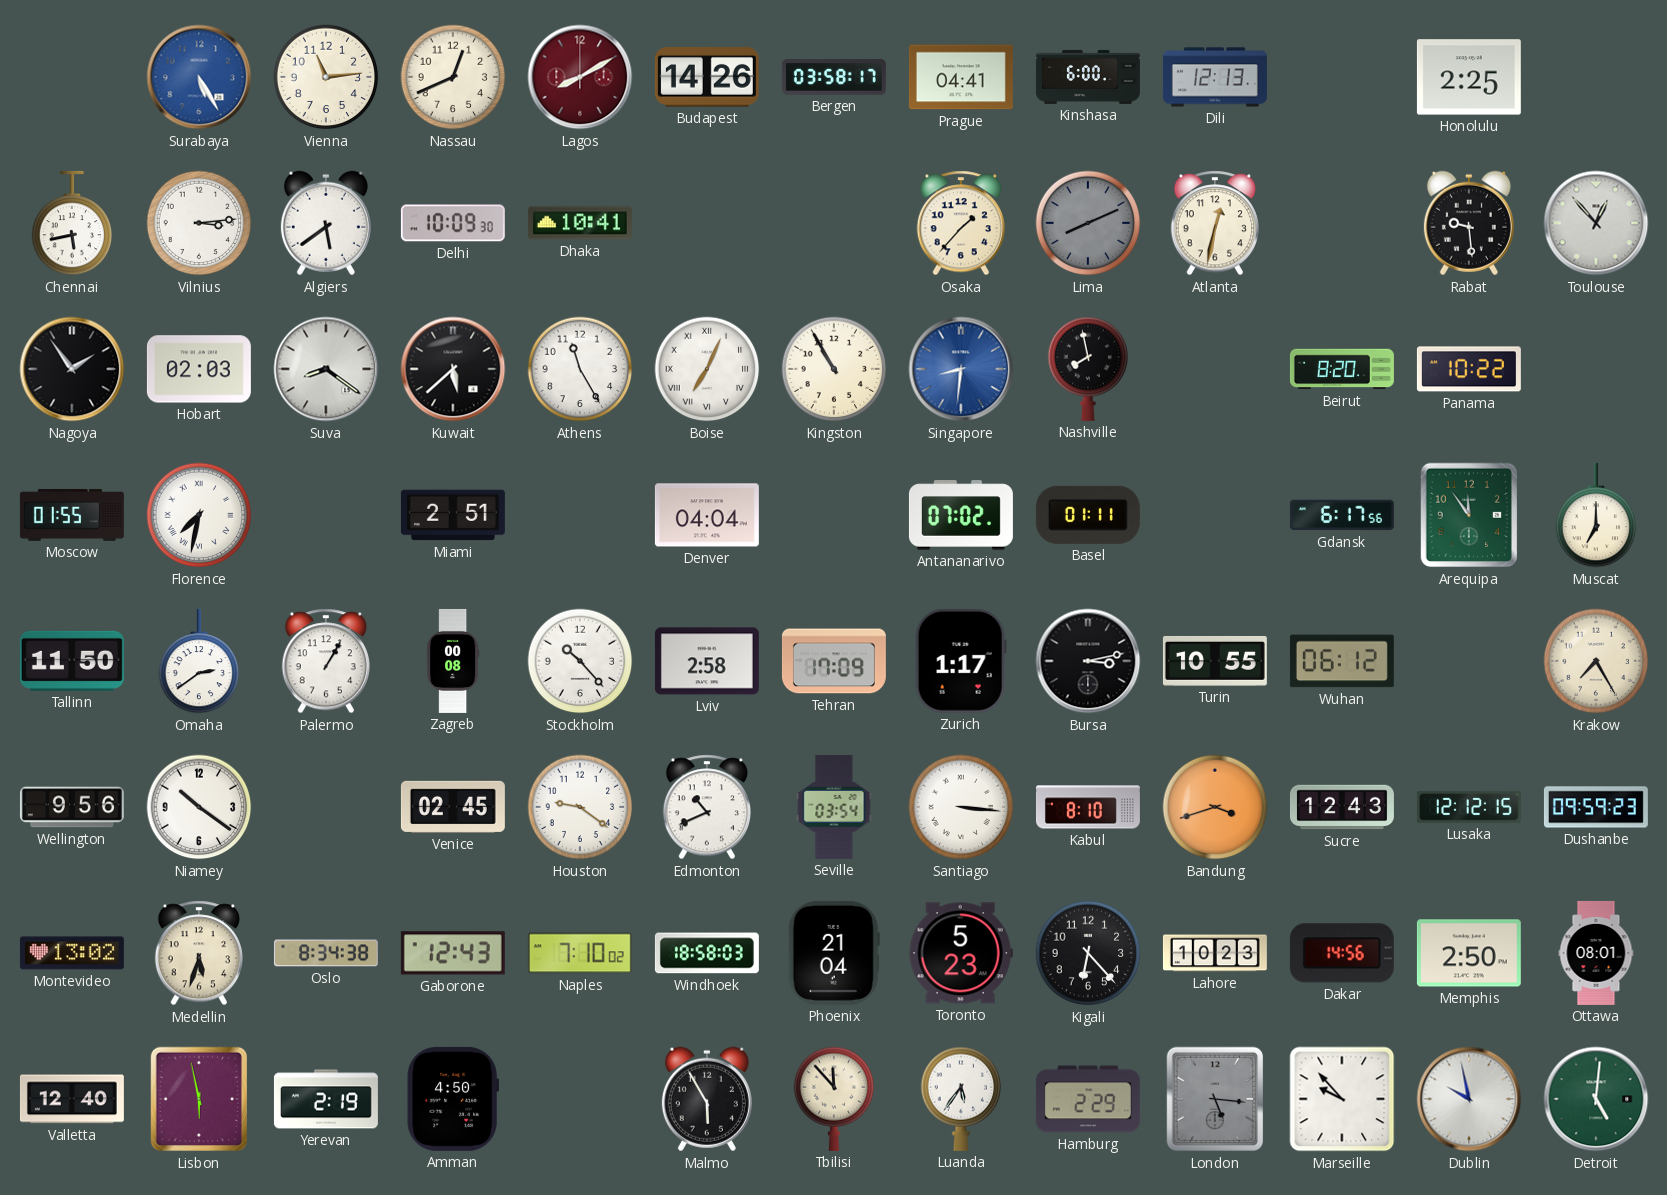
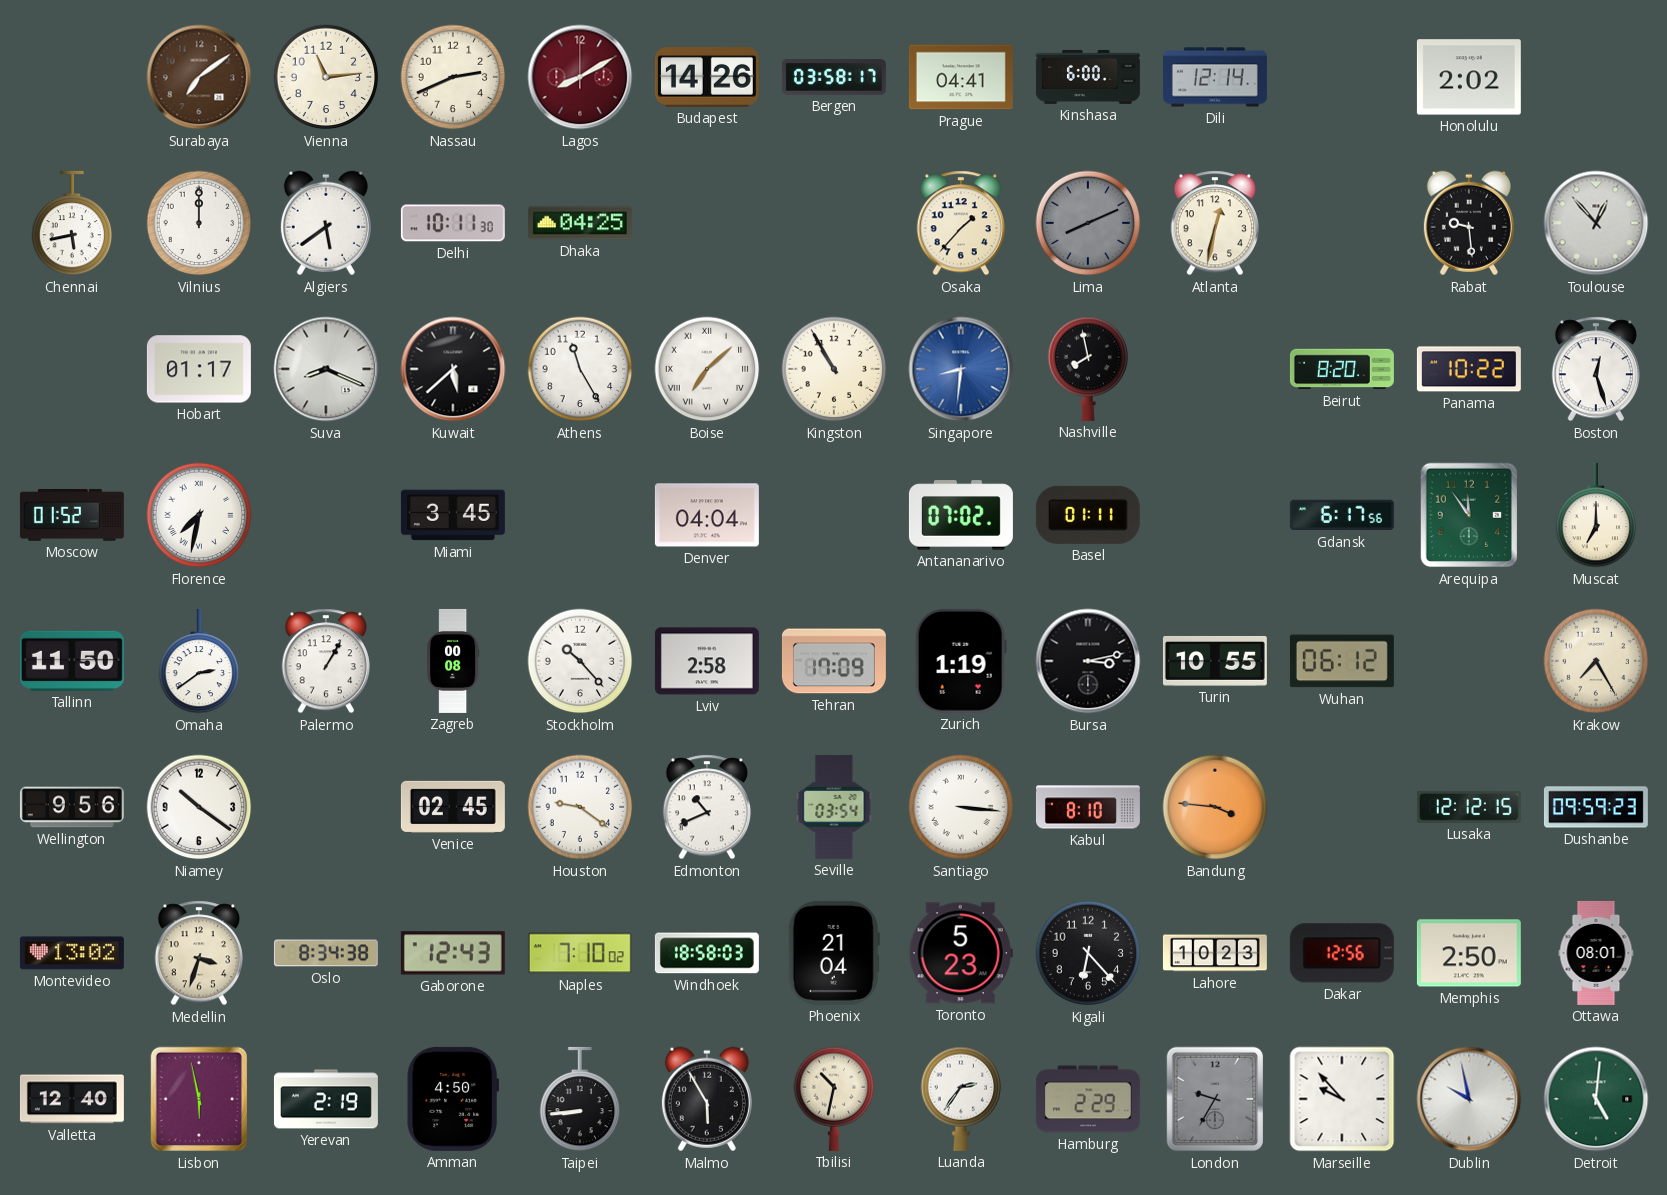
Surabaya: 5:25 -> 7:09 (199, 77)
Surabaya dial: blue -> brown (199, 77)
Nassau: 12:41 -> 2:41 (453, 77)
Dili: 12:13 -> 12:14 (1215, 77)
Honolulu: 2:25 -> 2:02 (1469, 77)
Vilnius: 3:14 -> 12:00 (199, 223)
Delhi: 10:09 -> 10:11 (453, 223)
Dhaka: 10:41 -> 04:25 (580, 223)
Nagoya: 1:54 -> none (72, 369)
Hobart: 02:03 -> 01:17 (199, 369)
Suva: 8:21 -> 8:19 (326, 369)
Boise: 7:04 -> 7:08 (707, 369)
Boston: none -> 12:27 (1595, 369)
Moscow: 01:55 -> 01:52 (72, 515)
Miami: 2:51 -> 3:45 (453, 515)
Zurich: 1:17 -> 1:19 (961, 661)
Bandung: 3:42 -> 3:46 (1215, 807)
Sucre: 12:43 -> none (1342, 807)
Medellin: 5:33 -> 3:33 (198, 953)
Dakar: 14:56 -> 12:56 (1342, 953)
Taipei: none -> 8:44 (580, 1099)
Tbilisi: 11:53 -> 10:32 (834, 1099)
Luanda: 5:36 -> 2:36 (961, 1099)
London: 5:16 -> 9:35 (1215, 1099)
